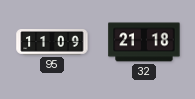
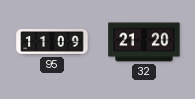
32: 21:18 -> 21:20 (144, 42)
